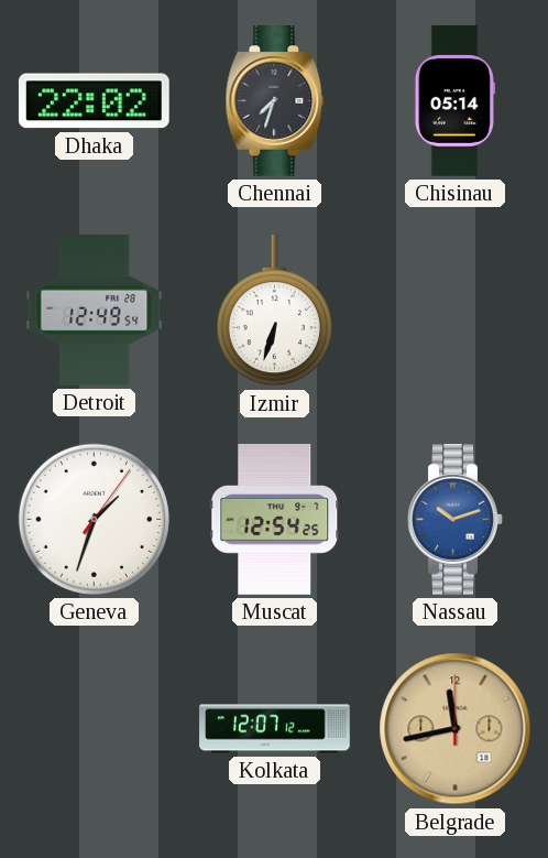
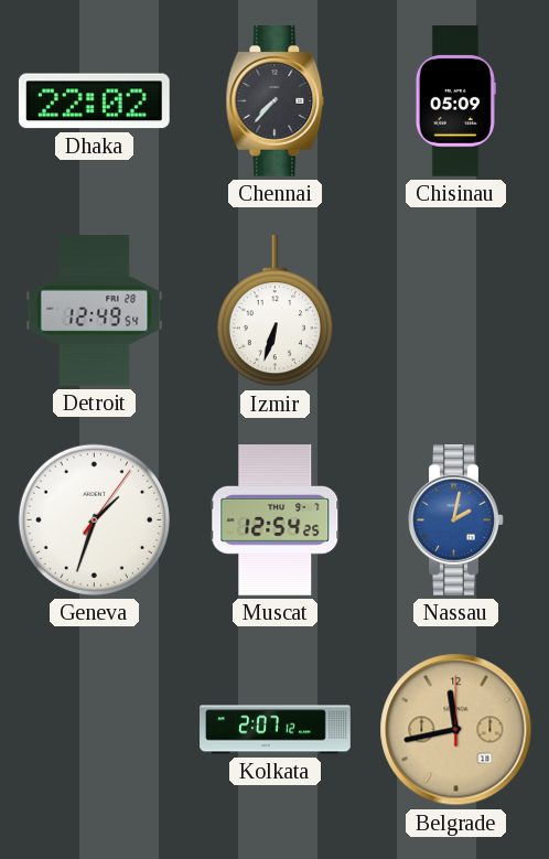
Chennai: 7:33 -> 7:37 (276, 101)
Chisinau: 05:14 -> 05:09 (455, 101)
Nassau: 10:12 -> 2:02 (456, 520)
Kolkata: 12:07 -> 2:07 (276, 730)
